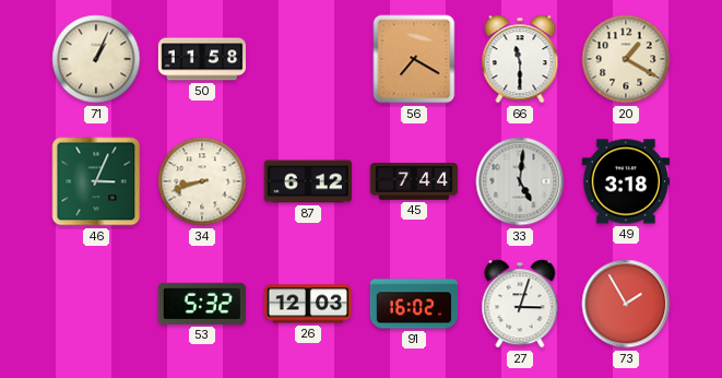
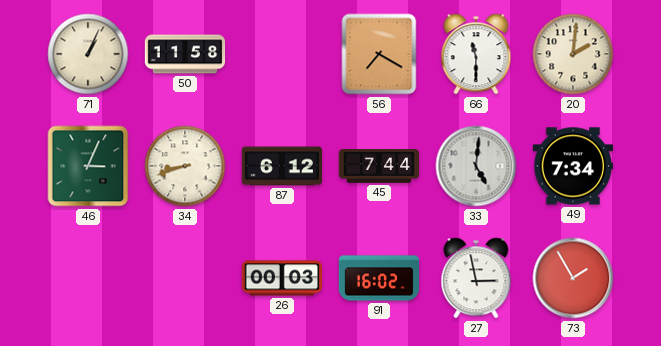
20: 1:20 -> 2:01 (573, 54)
49: 3:18 -> 7:34 (572, 166)
53: 5:32 -> none (201, 304)
26: 12:03 -> 00:03 (281, 278)
27: 3:03 -> 2:58 (476, 278)
